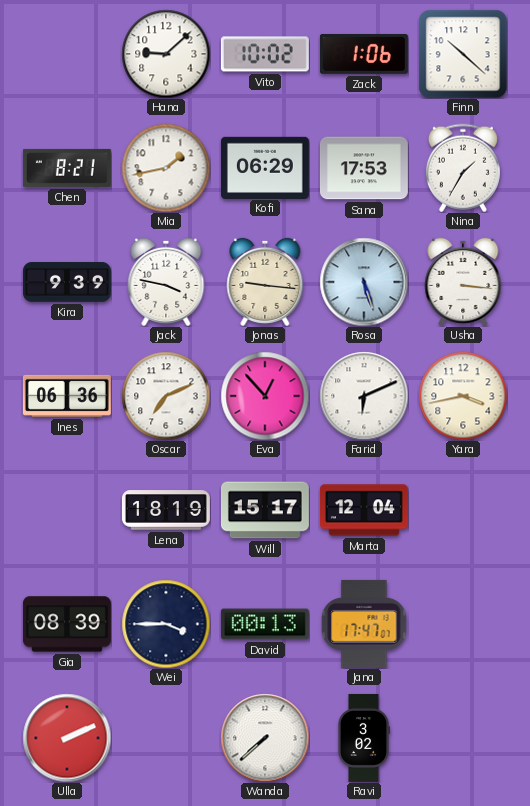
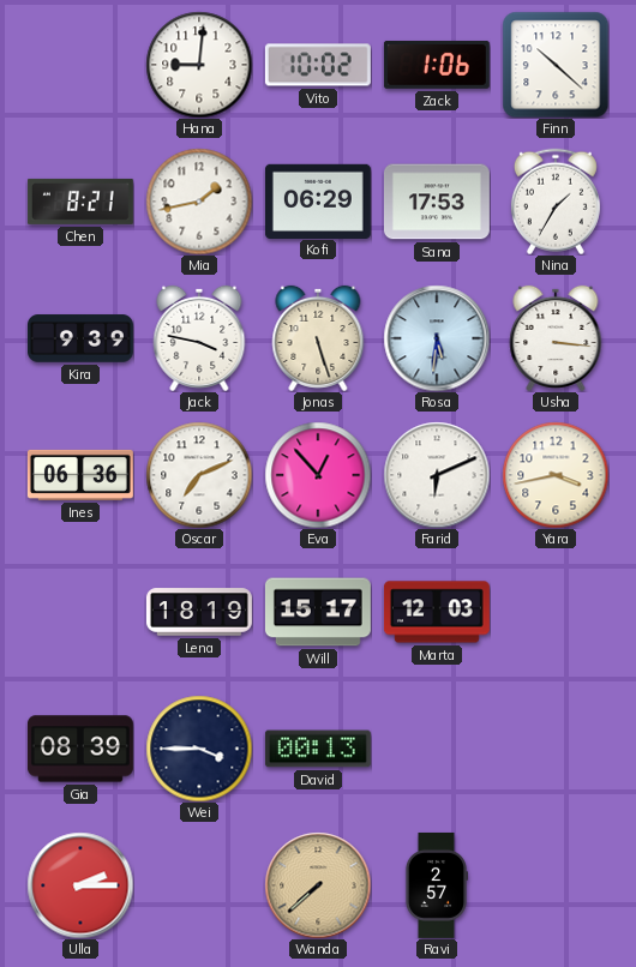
Hana: 9:08 -> 9:01 (199, 65)
Jonas: 9:16 -> 5:27 (318, 338)
Rosa: 5:27 -> 5:31 (437, 338)
Marta: 12:04 -> 12:03 (437, 612)
Jana: 17:47 -> none (364, 624)
Ulla: 2:11 -> 2:15 (80, 885)
Wanda dial: white -> champagne (318, 885)
Ravi: 3:02 -> 2:57 (436, 885)
